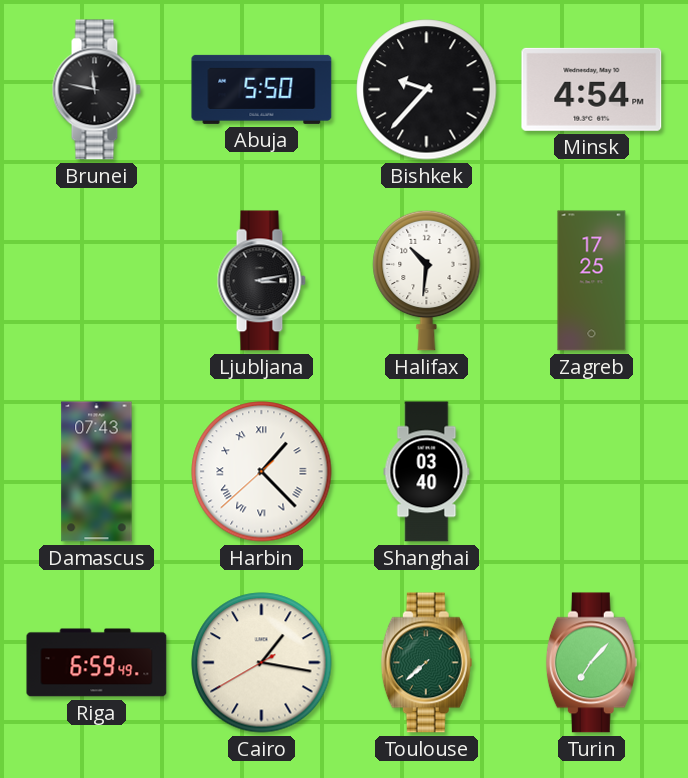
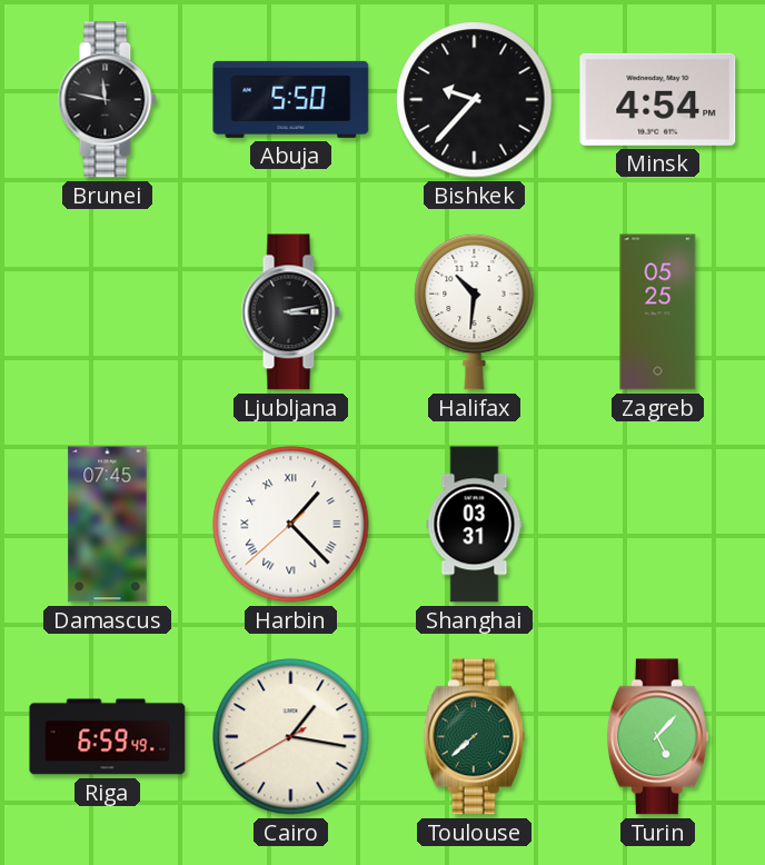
Zagreb: 17:25 -> 05:25 (658, 312)
Damascus: 07:43 -> 07:45 (108, 525)
Shanghai: 03:40 -> 03:31 (475, 525)
Turin: 7:07 -> 5:07 (657, 737)
